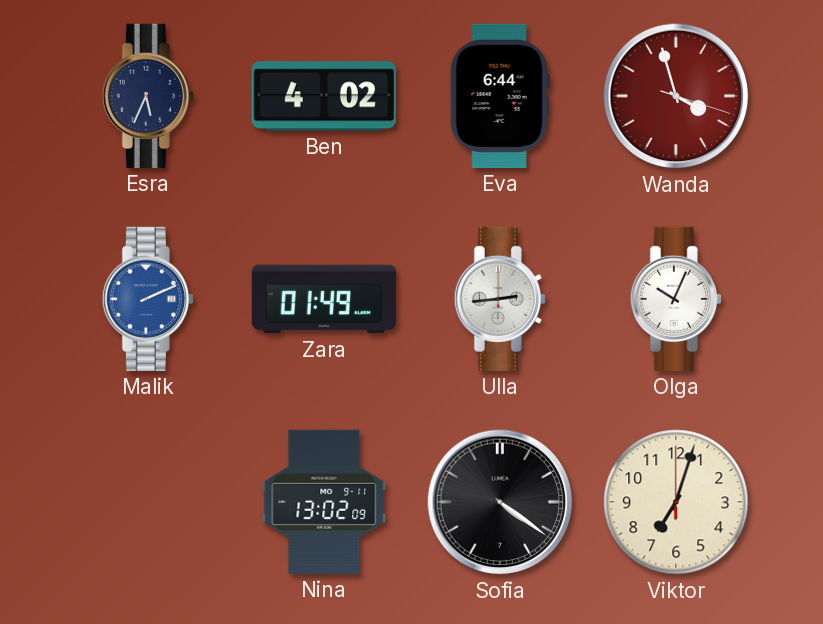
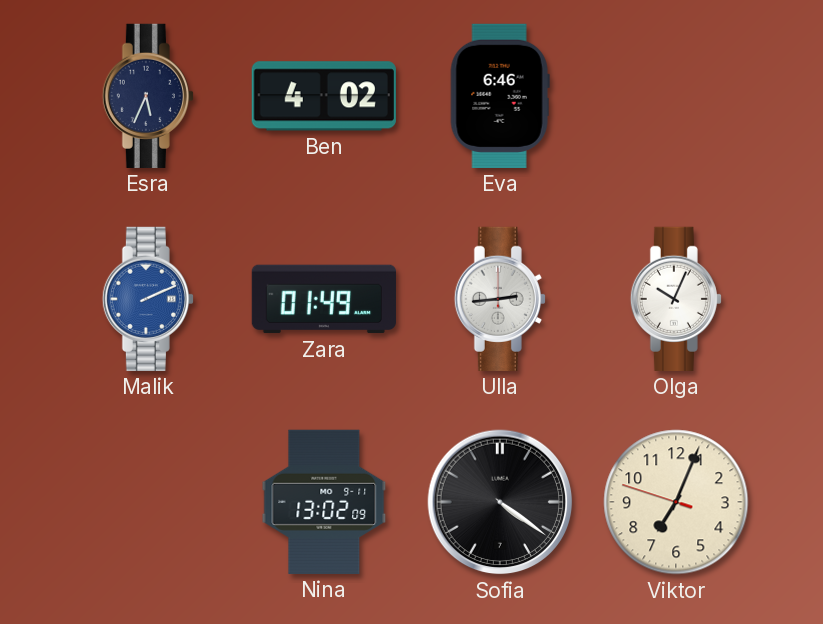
Eva: 6:44 -> 6:46 (500, 96)
Wanda: 3:57 -> none (676, 96)
Viktor: 7:03:00 -> 7:03:48 (676, 502)
